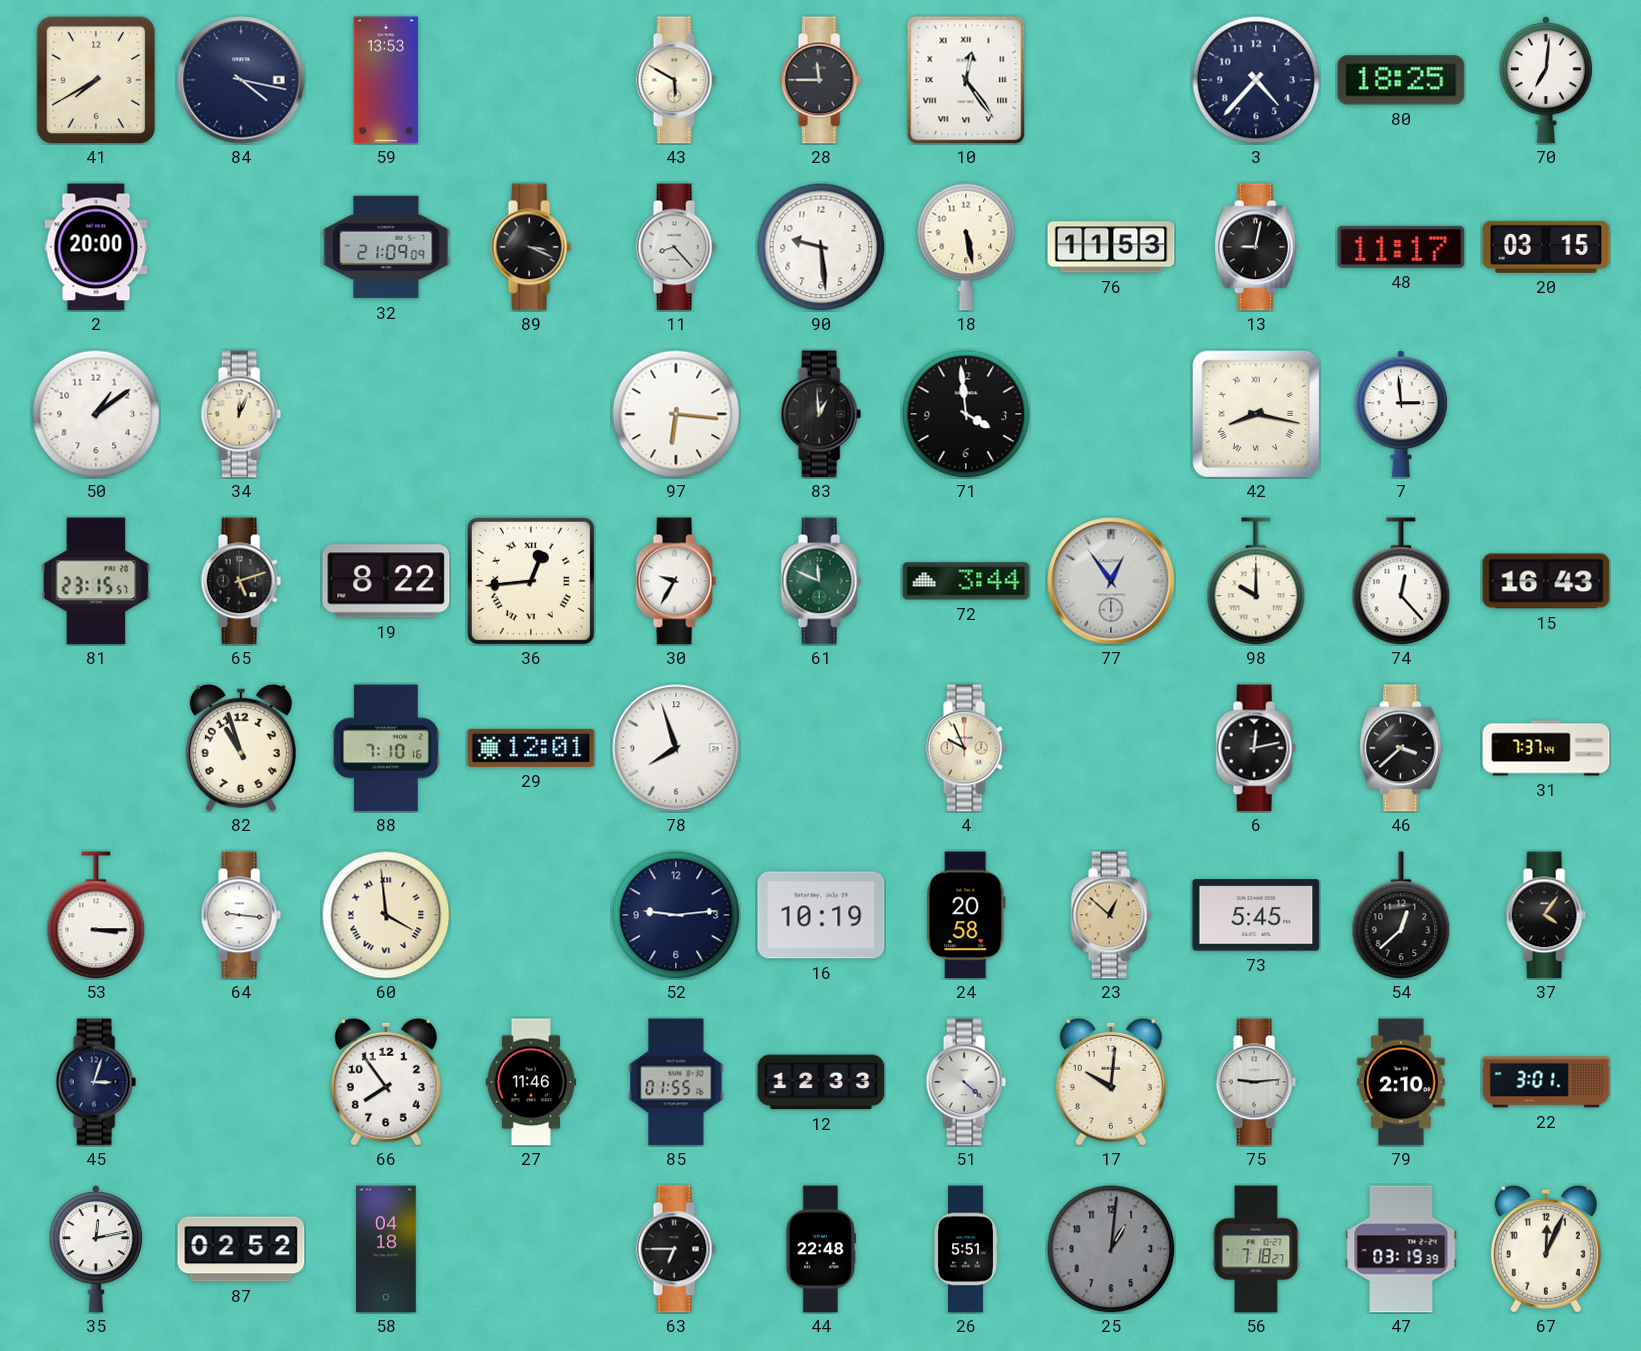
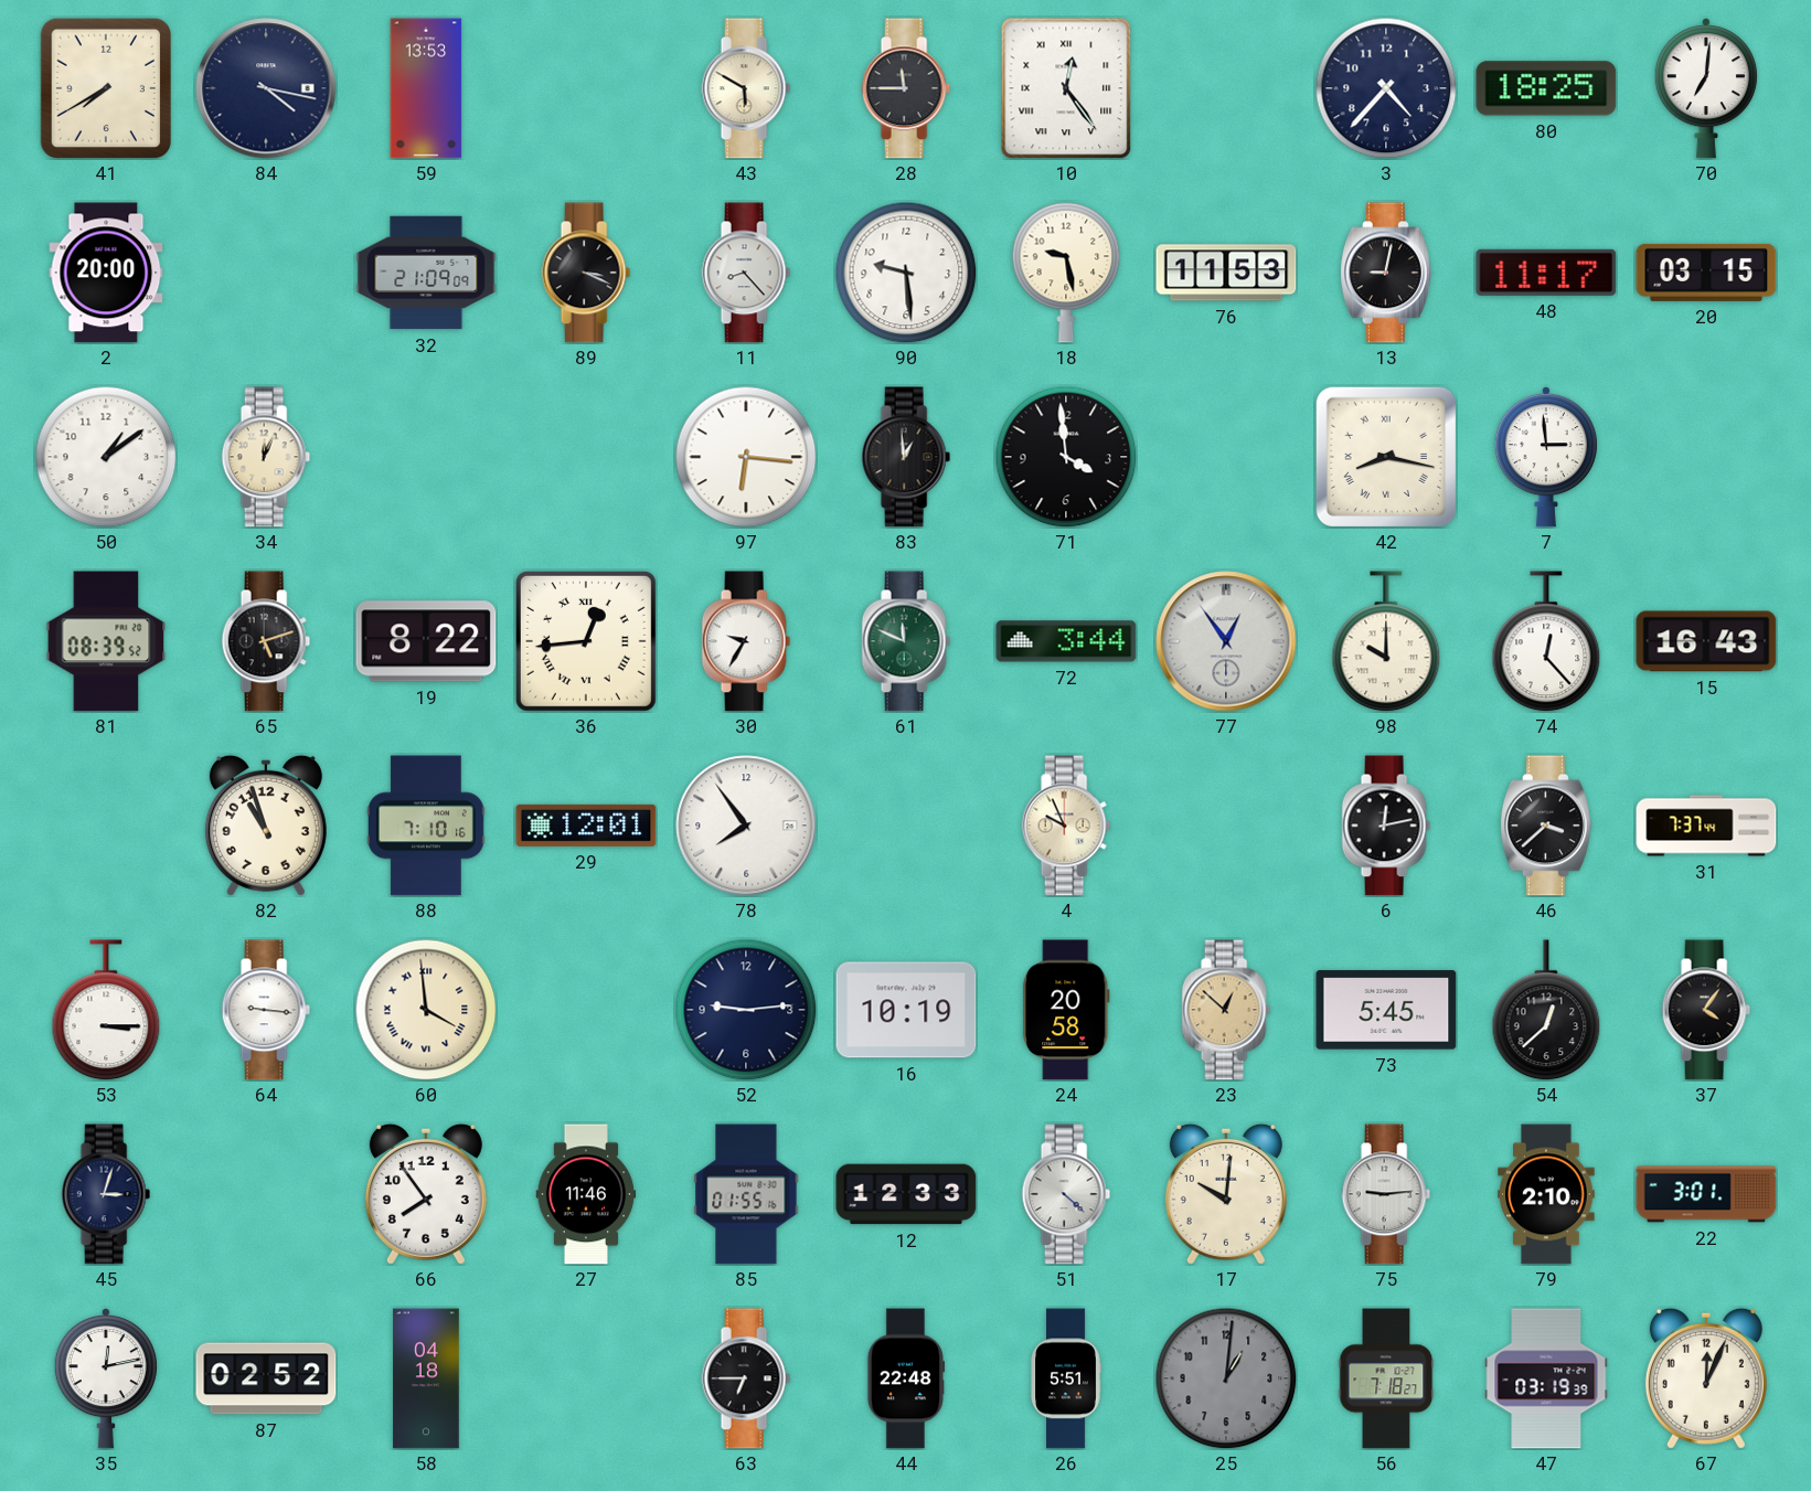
18: 5:28 -> 9:28 (1066, 273)
81: 23:15 -> 08:39 (106, 641)
78: 7:57 -> 7:54 (746, 826)
